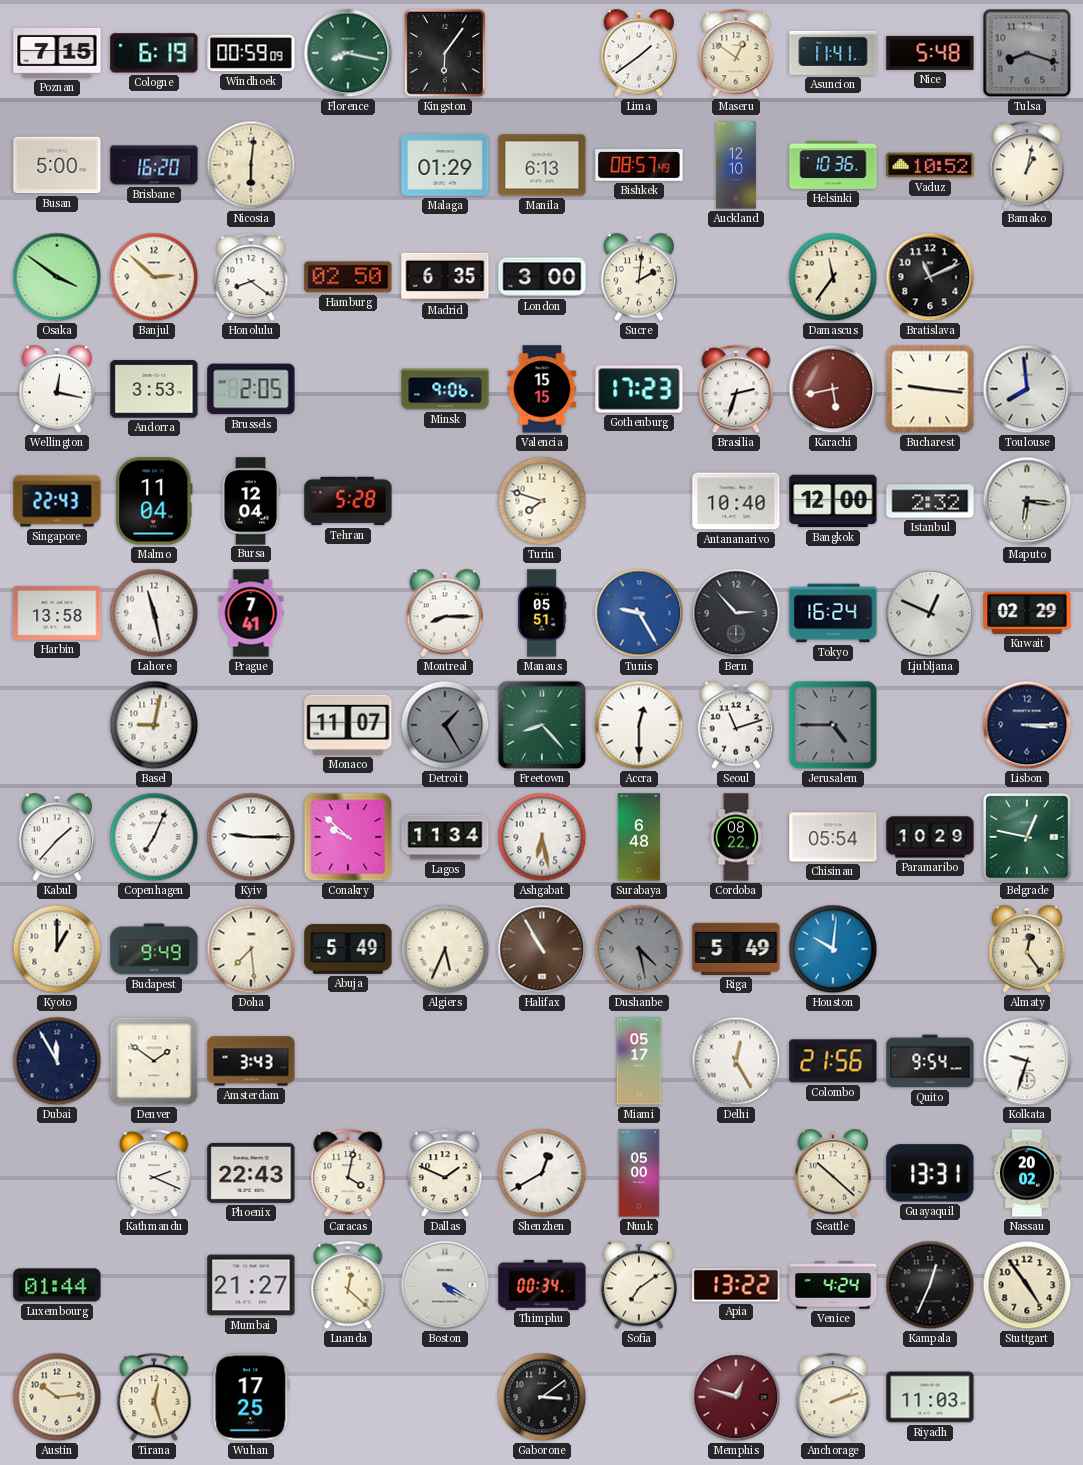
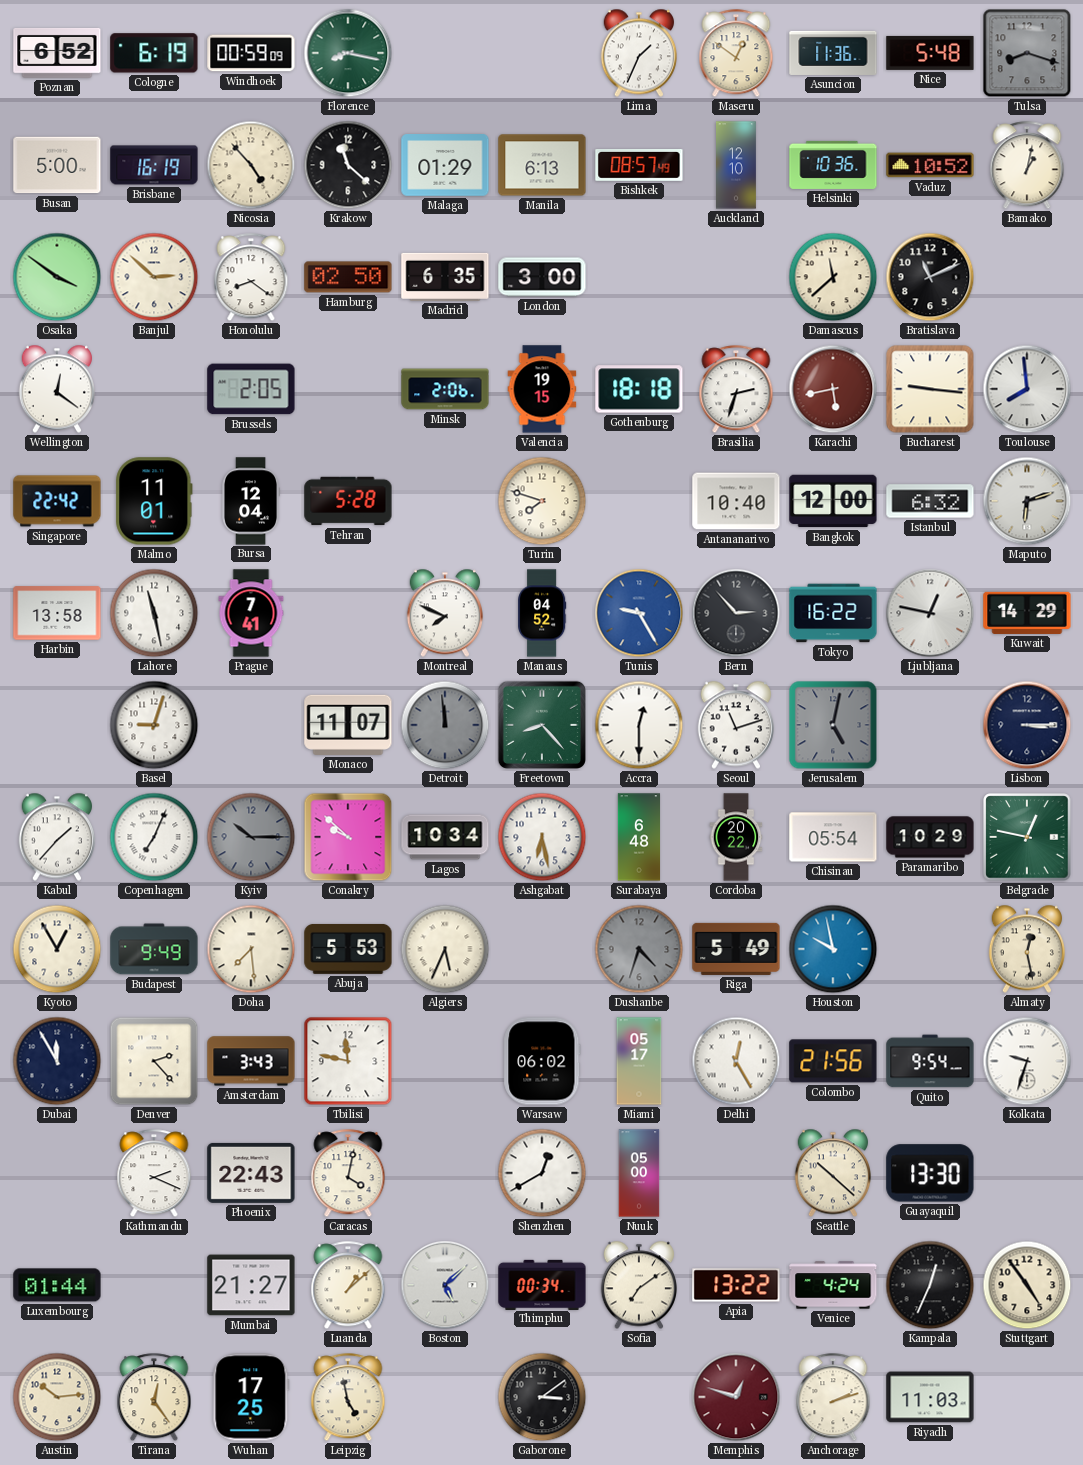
Poznan: 7:15 -> 6:52 (57, 53)
Kingston: 6:06 -> none (445, 53)
Lima: 1:39 -> 1:34 (638, 53)
Asuncion: 11:41 -> 11:36 (833, 53)
Brisbane: 16:20 -> 16:19 (154, 165)
Nicosia: 6:01 -> 4:53 (251, 165)
Krakow: none -> 11:22 (348, 165)
Sucre: 2:01 -> none (638, 277)
Damascus: 11:36 -> 11:38 (833, 277)
Wellington: 12:17 -> 12:21 (56, 389)
Andorra: 3:53 -> none (154, 389)
Minsk: 9:06 -> 2:06 (445, 389)
Valencia: 15:15 -> 19:15 (542, 389)
Gothenburg: 17:23 -> 18:18 (639, 389)
Singapore: 22:43 -> 22:42 (57, 501)
Malmo: 11:04 -> 11:01 (154, 501)
Istanbul: 2:32 -> 6:32 (930, 501)
Maputo: 6:16 -> 6:12 (1027, 501)
Montreal: 8:15 -> 7:49 (444, 613)
Manaus: 05:51 -> 04:52 (543, 613)
Tokyo: 16:24 -> 16:22 (833, 613)
Ljubljana: 12:49 -> 12:47 (930, 613)
Kuwait: 02:29 -> 14:29 (1027, 613)
Basel: 9:02 -> 9:03 (154, 725)
Detroit: 1:25 -> 11:59 (445, 725)
Jerusalem: 4:45 -> 5:02 (833, 725)
Kyiv: 9:15 -> 10:15 (251, 837)
Kyiv dial: white -> grey (251, 837)
Lagos: 11:34 -> 10:34 (445, 837)
Cordoba: 08:22 -> 20:22 (736, 837)
Kyoto: 1:00 -> 12:55 (57, 949)
Abuja: 5:49 -> 5:53 (348, 949)
Halifax: 10:55 -> none (542, 949)
Dushanbe: 4:28 -> 4:33 (639, 949)
Houston: 10:01 -> 9:58 (833, 949)
Almaty: 12:24 -> 12:28 (1026, 949)
Denver: 1:51 -> 2:23 (154, 1061)
Tbilisi: none -> 11:47 (348, 1061)
Warsaw: none -> 06:02 (542, 1061)
Dallas: 1:49 -> none (445, 1174)
Guayaquil: 13:31 -> 13:30 (930, 1173)
Nassau: 20:02 -> none (1028, 1173)
Luanda: 12:22 -> 1:08 (348, 1286)
Boston: 4:20 -> 5:08 (445, 1285)
Tirana: 12:27 -> 12:24 (154, 1398)
Leipzig: none -> 4:58 (348, 1398)
